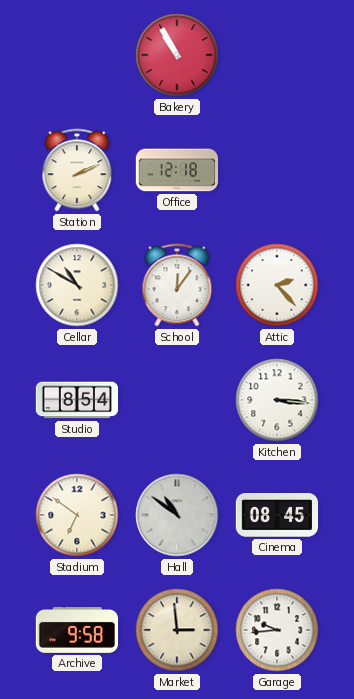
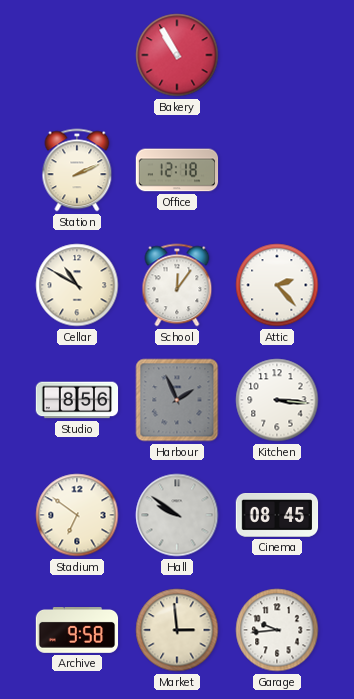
Studio: 8:54 -> 8:56 (77, 400)
Harbour: none -> 1:56 (177, 400)
Hall: 10:51 -> 9:51 (177, 515)
